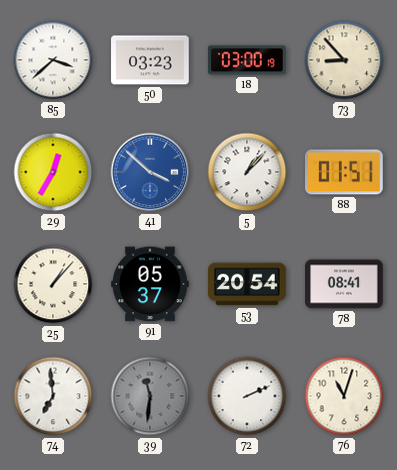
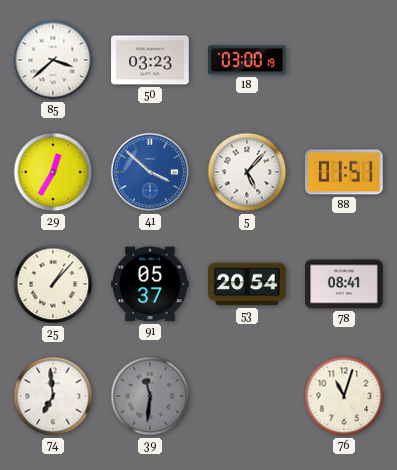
73: 8:53 -> none (344, 60)
5: 1:07 -> 5:07 (247, 172)
72: 2:11 -> none (247, 396)
